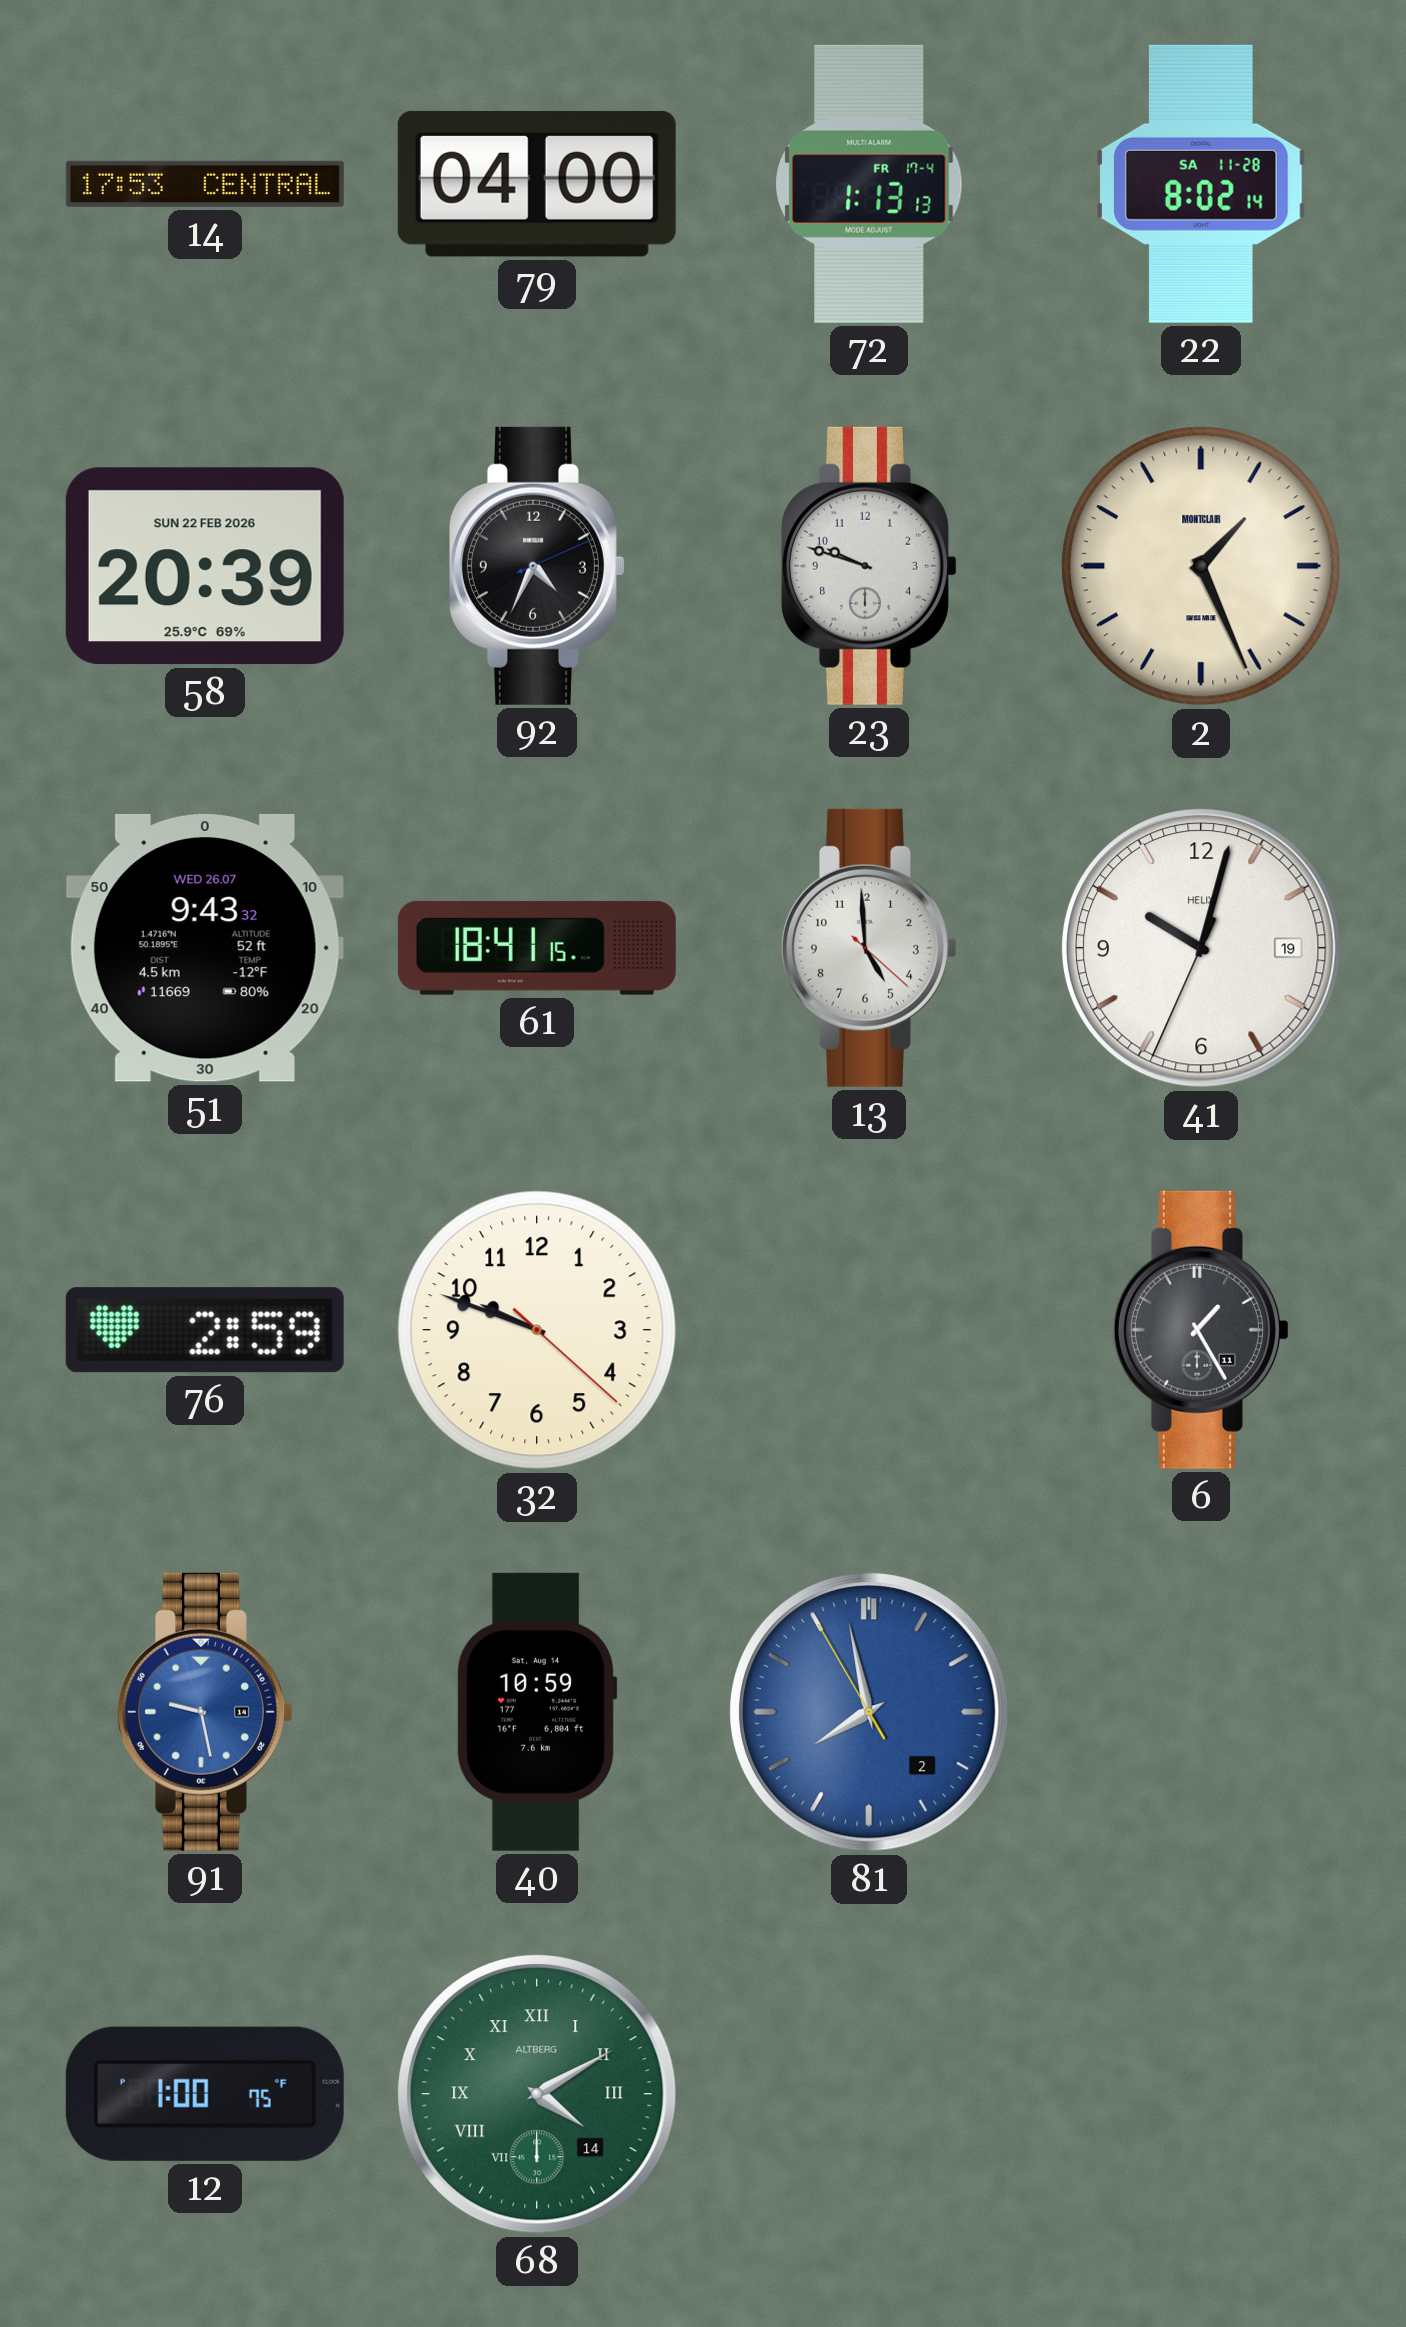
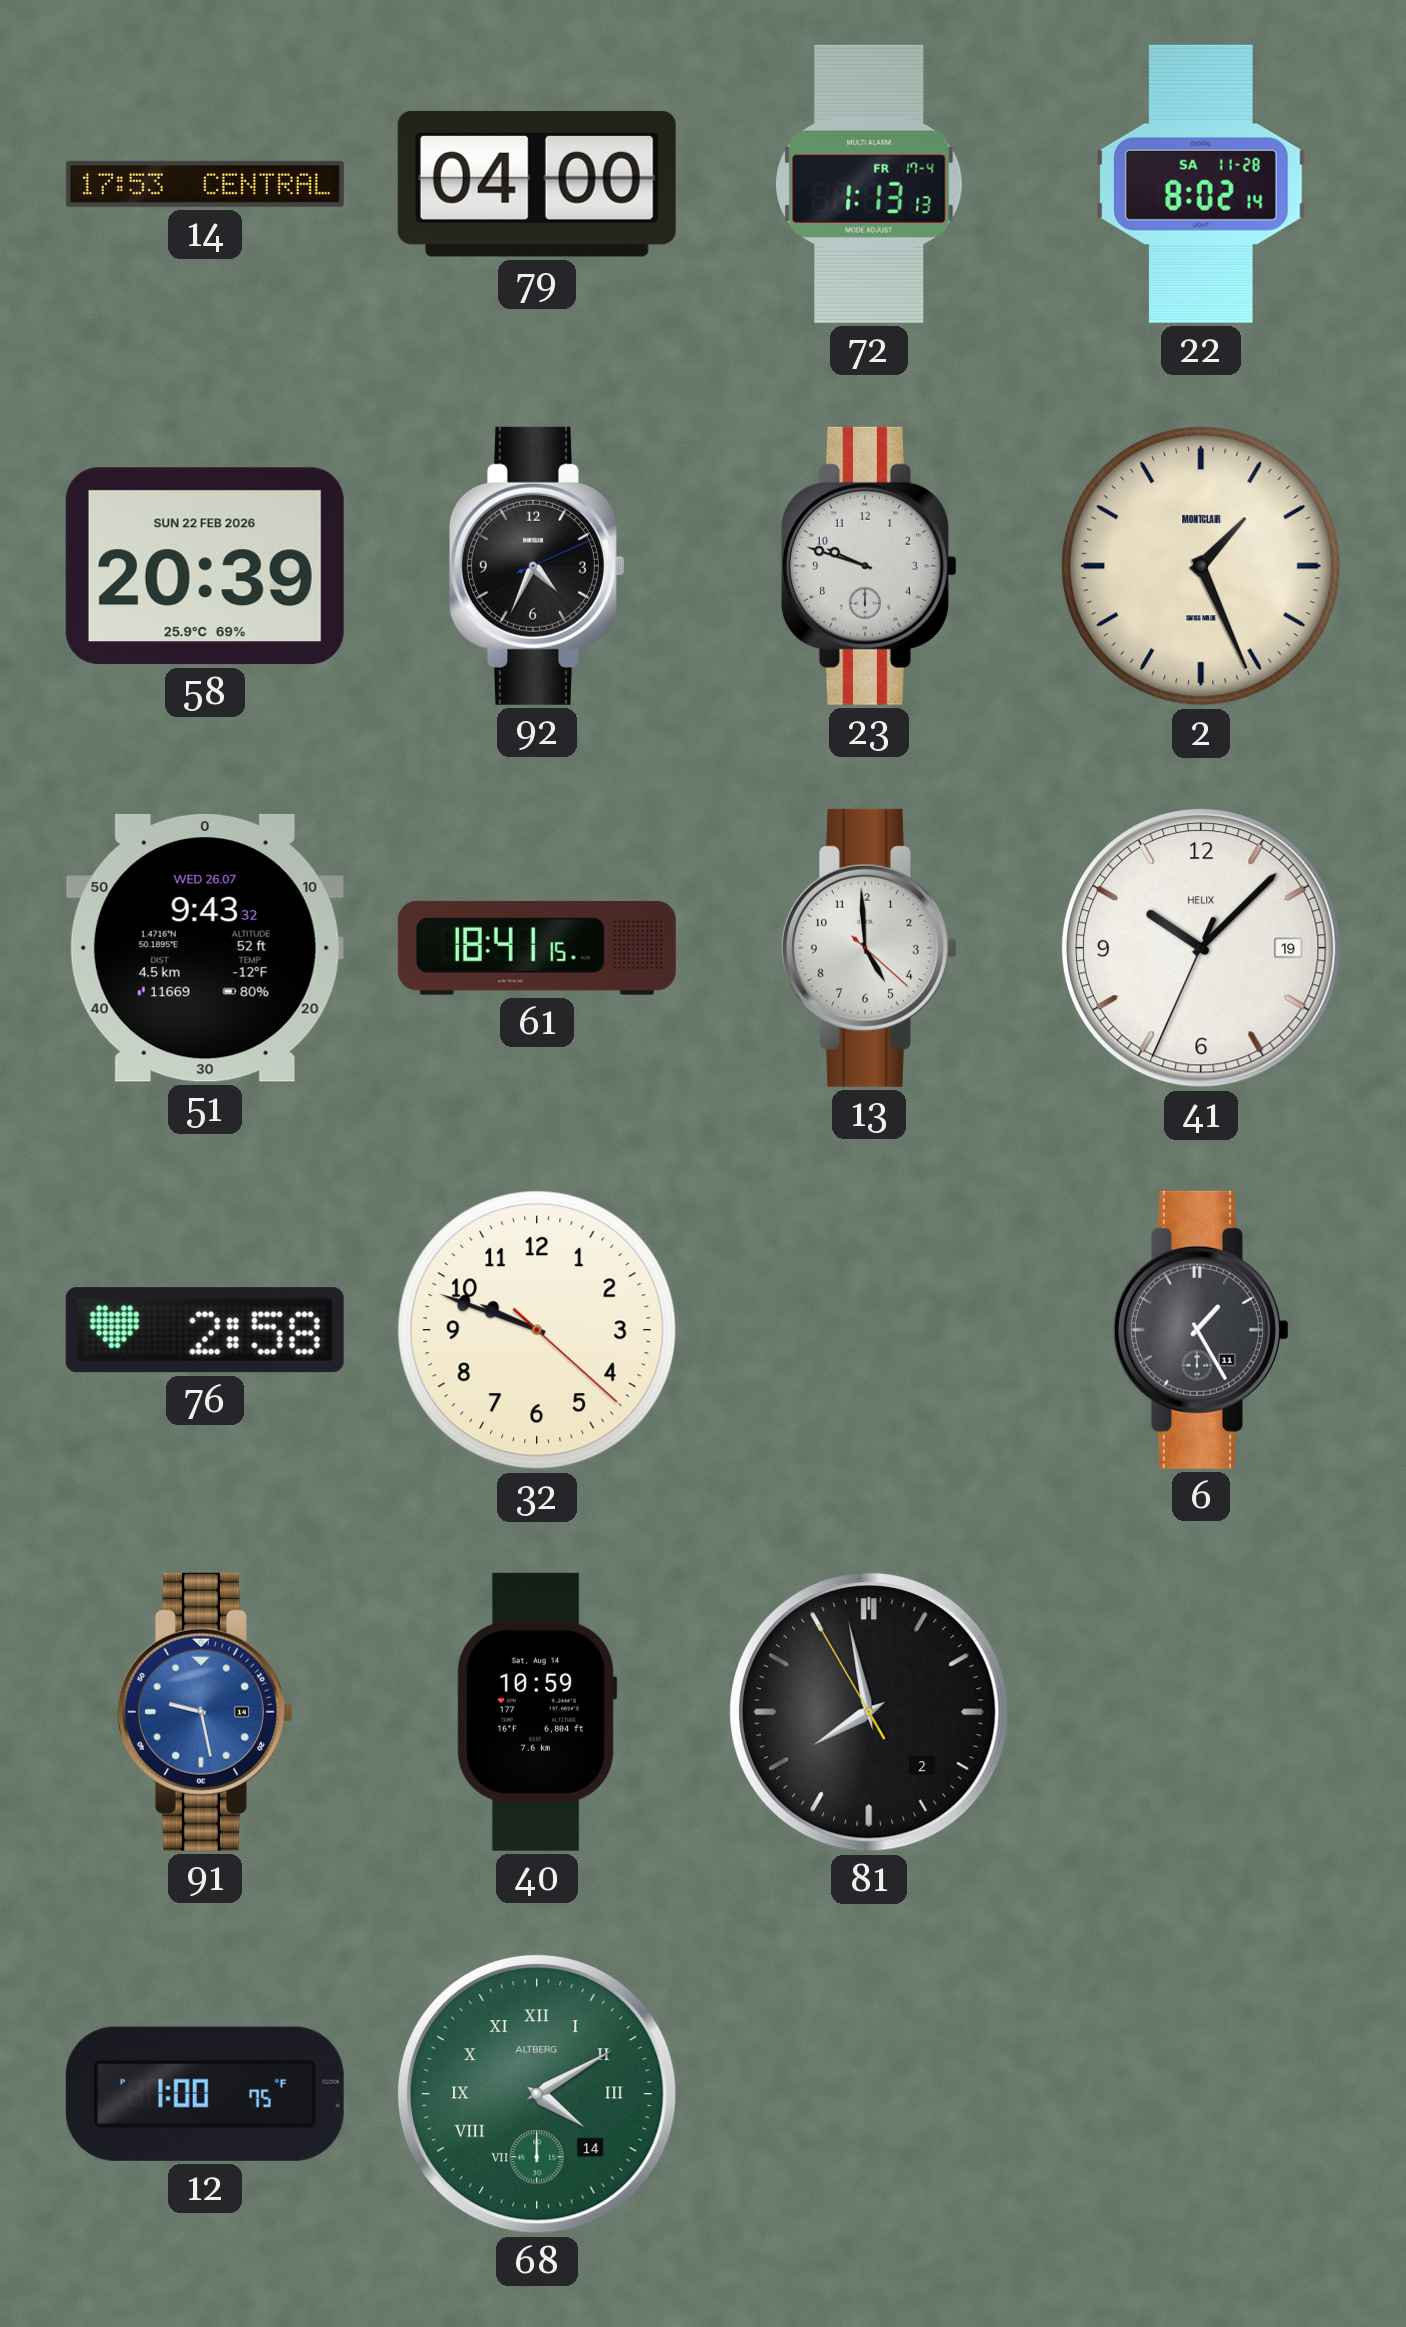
41: 10:02 -> 10:07 (1202, 949)
76: 2:59 -> 2:58 (205, 1330)
81 dial: blue -> black (870, 1713)
